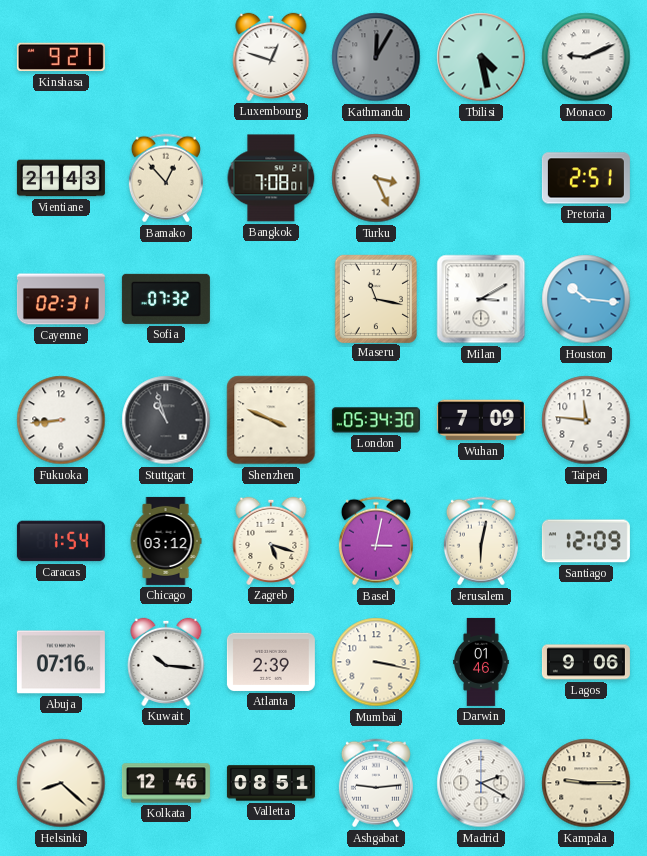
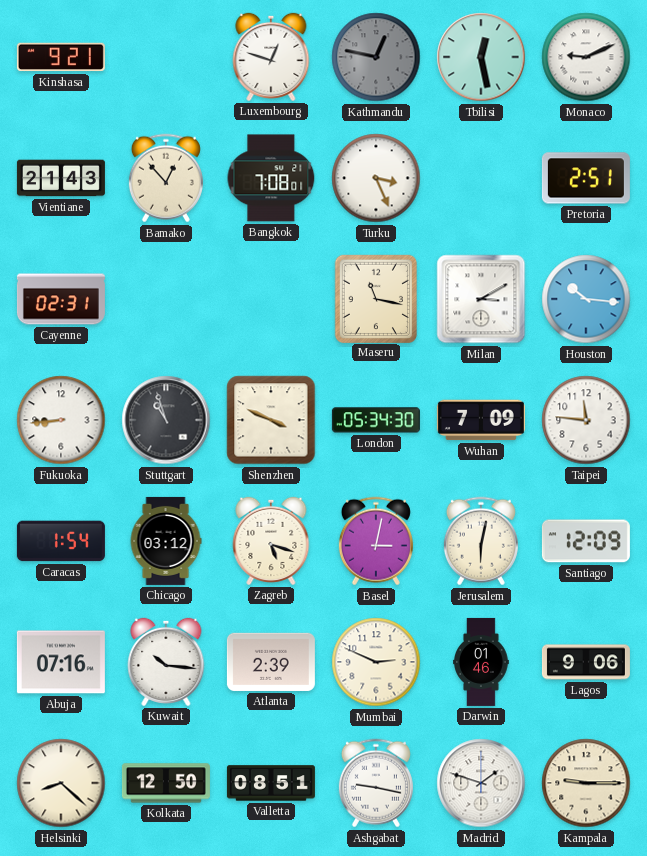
Kathmandu: 12:05 -> 12:47 (376, 57)
Tbilisi: 4:28 -> 12:28 (481, 57)
Sofia: 07:32 -> none (166, 299)
Mumbai: 3:17 -> 2:49 (376, 662)
Kolkata: 12:46 -> 12:50 (166, 783)
Ashgabat: 9:14 -> 9:17 (376, 783)
Madrid: 2:20 -> 1:48 (481, 783)
